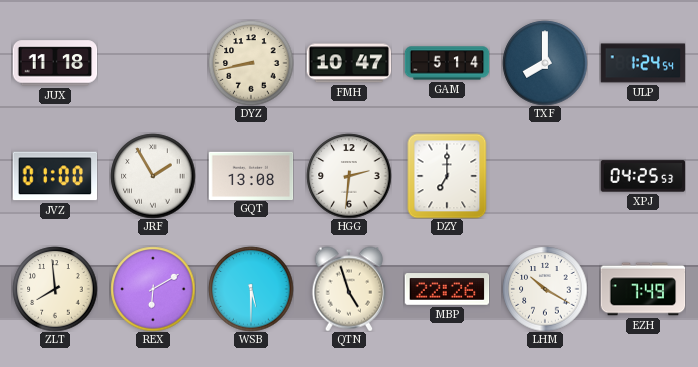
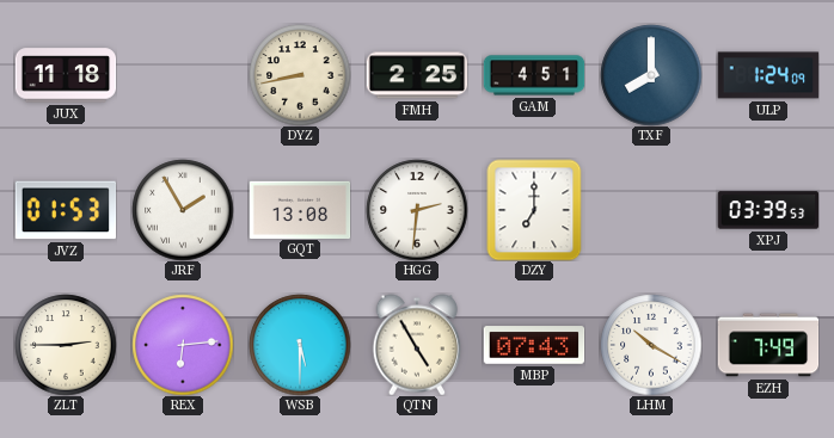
FMH: 10:47 -> 2:25 (417, 75)
GAM: 5:14 -> 4:51 (534, 75)
ULP: 1:24:54 -> 1:24:09 (768, 75)
JVZ: 01:00 -> 01:53 (66, 210)
XPJ: 04:25 -> 03:39 (768, 210)
ZLT: 7:59 -> 2:45 (66, 345)
REX: 6:10 -> 6:14 (183, 345)
QTN: 4:57 -> 4:55 (417, 345)
MBP: 22:26 -> 07:43 (534, 345)
